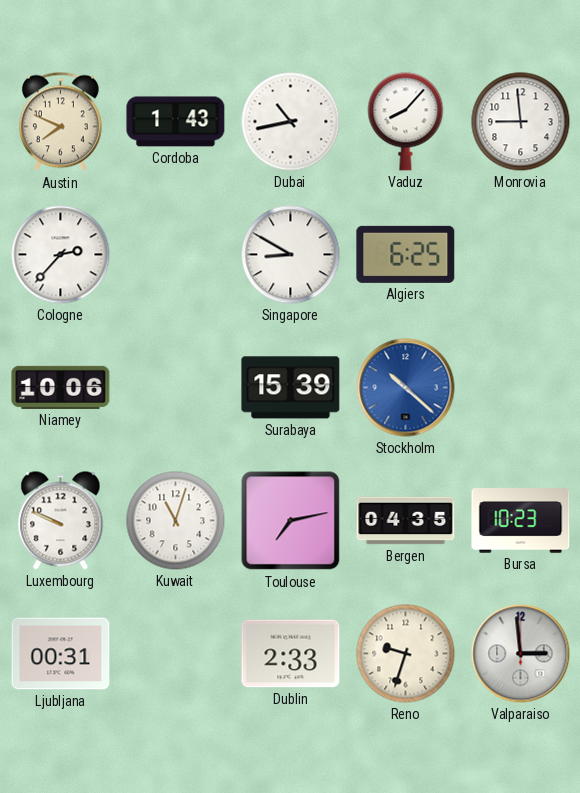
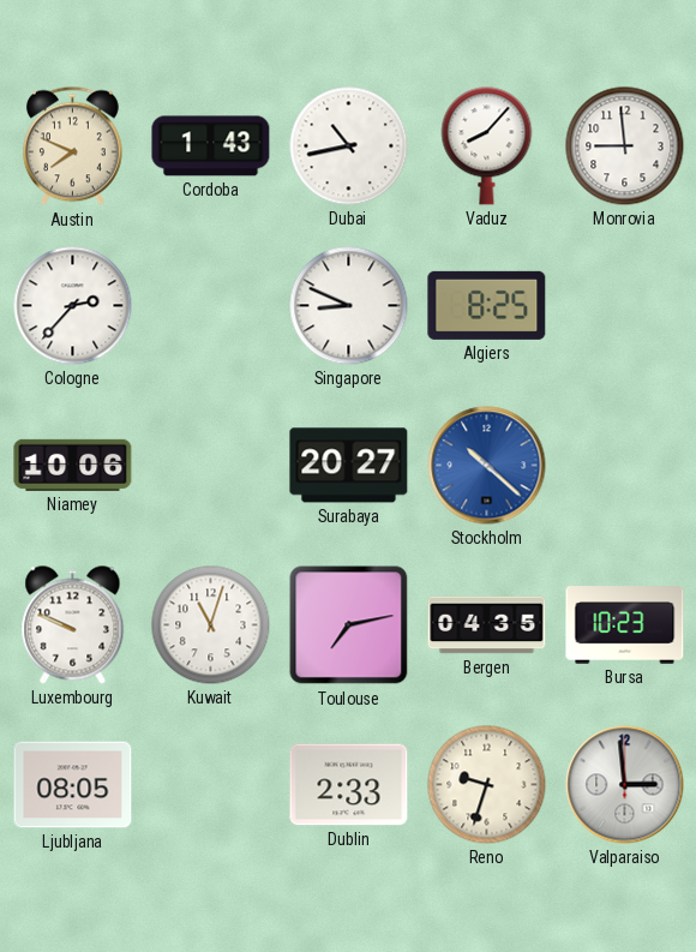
Singapore: 8:50 -> 8:49 (349, 306)
Algiers: 6:25 -> 8:25 (487, 305)
Surabaya: 15:39 -> 20:27 (349, 466)
Ljubljana: 00:31 -> 08:05 (73, 785)
